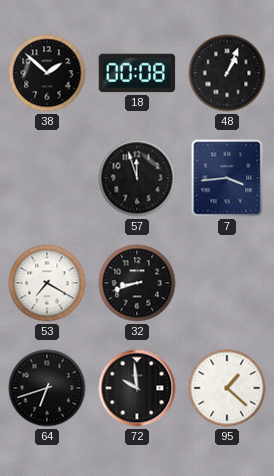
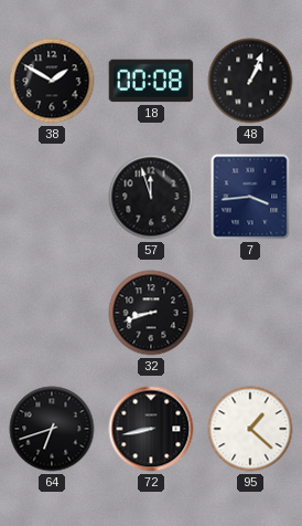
38: 1:52 -> 1:50 (52, 81)
53: 7:20 -> none (47, 283)
72: 9:59 -> 8:43 (151, 429)
